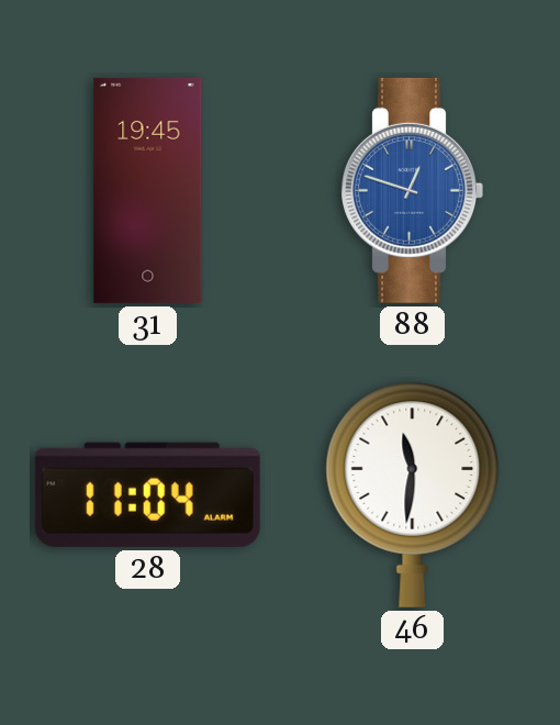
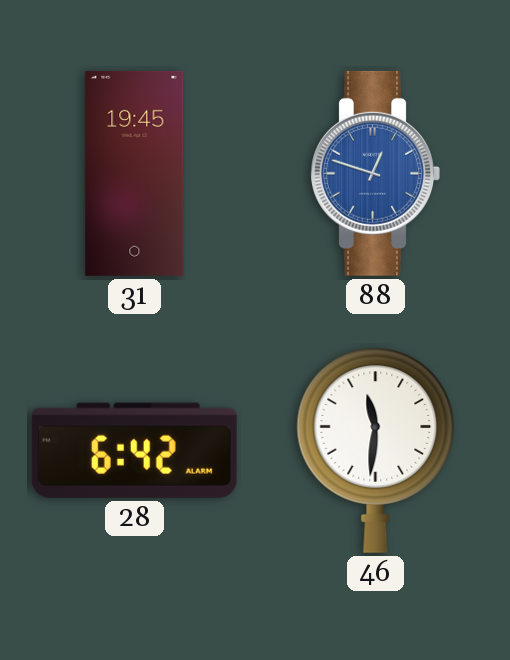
28: 11:04 -> 6:42 (134, 450)
